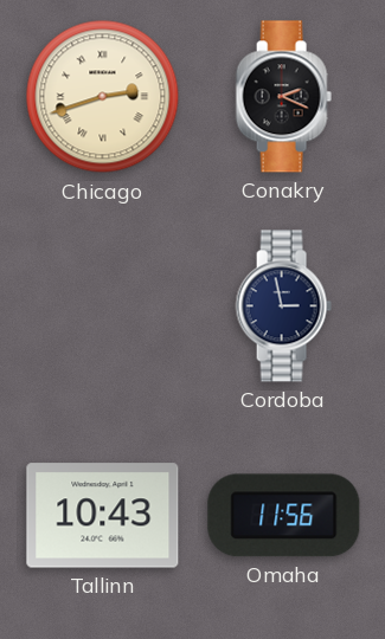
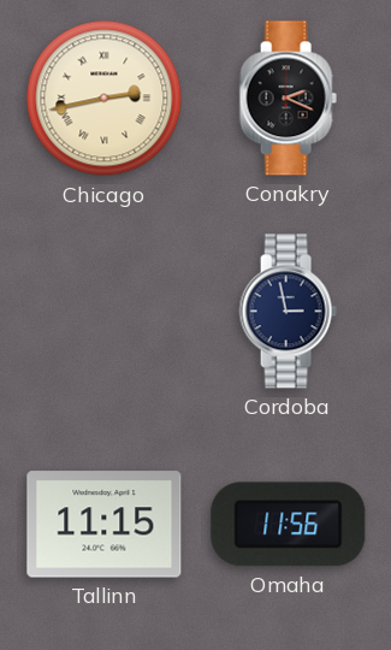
Chicago: 2:42 -> 2:43 (105, 99)
Tallinn: 10:43 -> 11:15 (105, 525)
